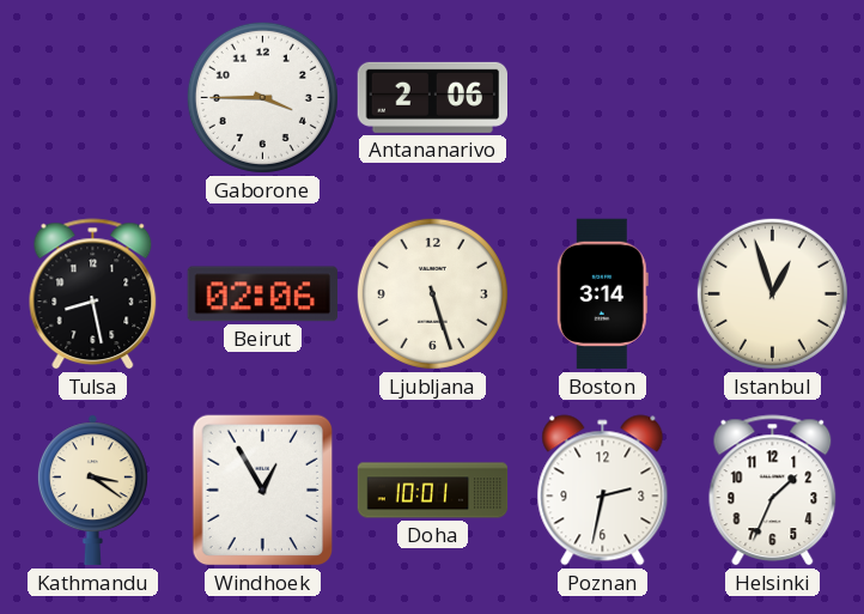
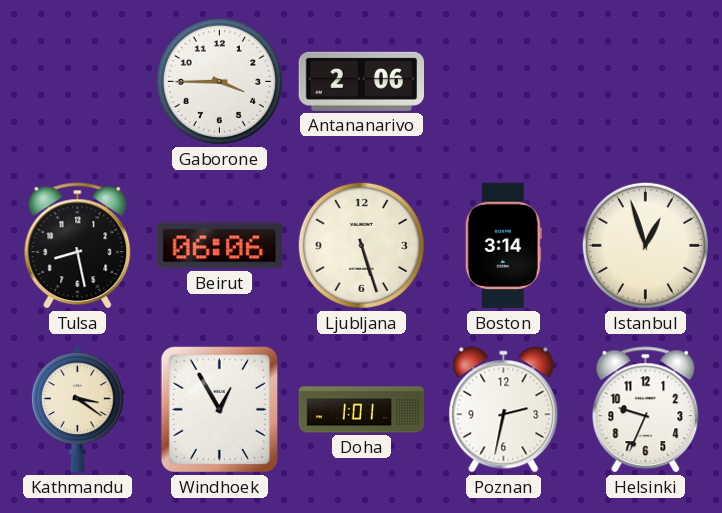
Beirut: 02:06 -> 06:06 (219, 246)
Doha: 10:01 -> 1:01 (362, 410)
Helsinki: 1:34 -> 9:34 (646, 410)
